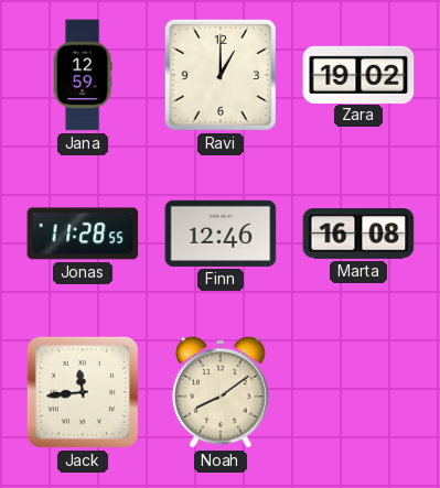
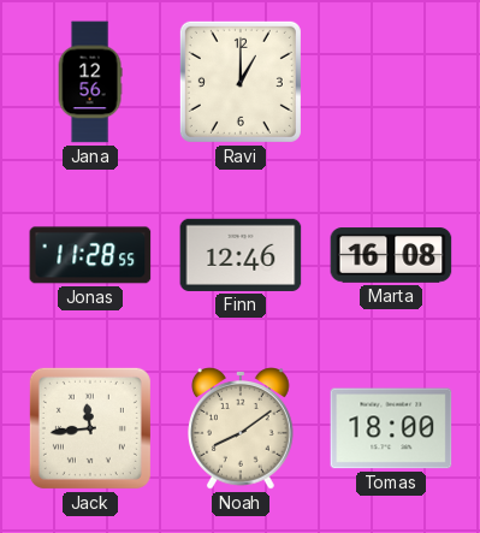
Jana: 12:59 -> 12:56 (90, 82)
Zara: 19:02 -> none (358, 74)
Tomas: none -> 18:00 (391, 428)
